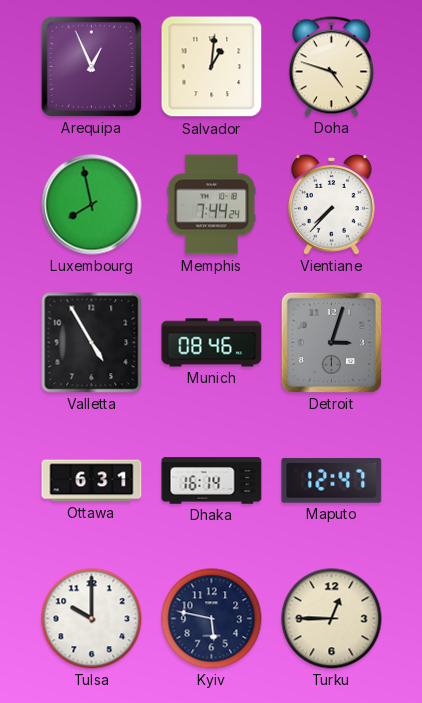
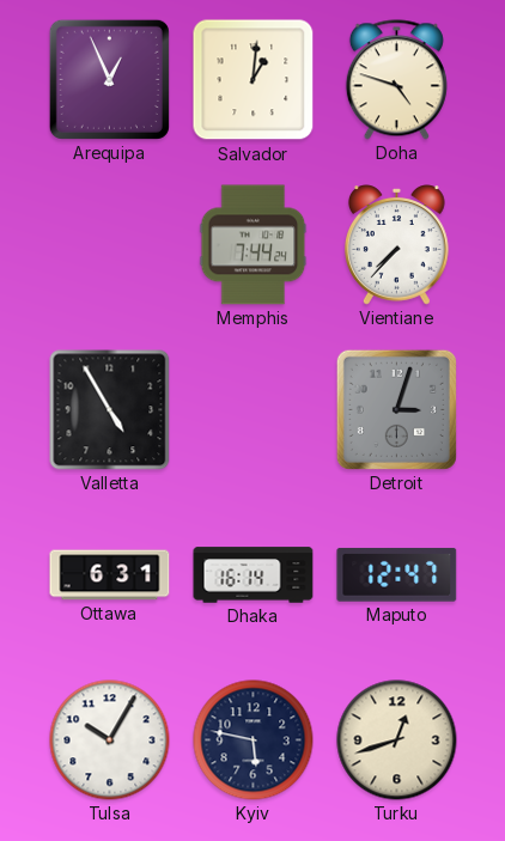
Luxembourg: 7:58 -> none (92, 205)
Munich: 08:46 -> none (212, 343)
Tulsa: 10:00 -> 10:05 (110, 741)
Turku: 12:45 -> 12:42 (397, 741)
